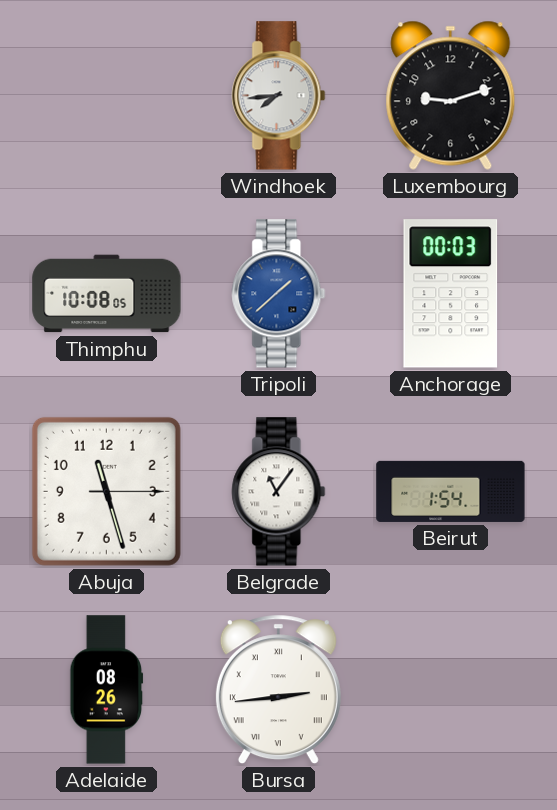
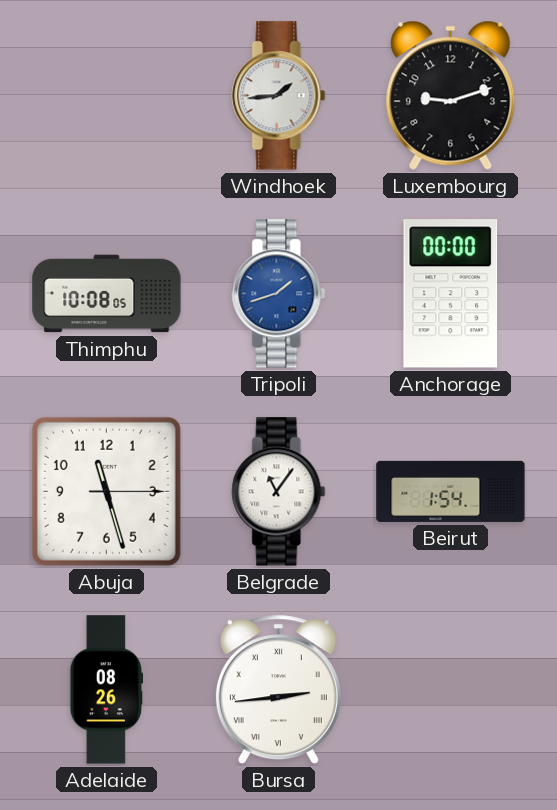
Windhoek: 7:44 -> 1:44 (279, 96)
Tripoli: 1:38 -> 1:42 (279, 294)
Anchorage: 00:03 -> 00:00 (451, 294)
